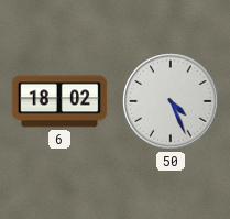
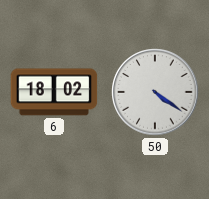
50: 4:26 -> 4:21 (155, 92)
